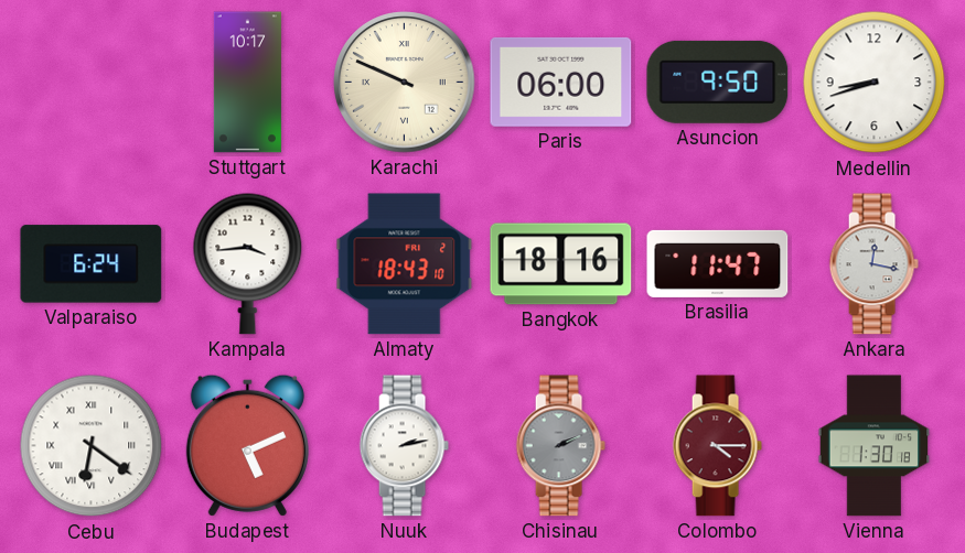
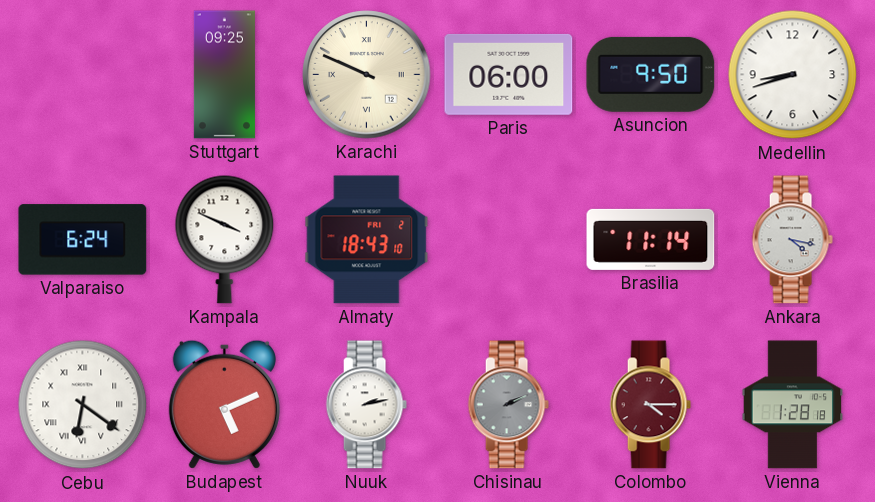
Stuttgart: 10:17 -> 09:25 (224, 75)
Kampala: 3:44 -> 3:49 (225, 239)
Bangkok: 18:16 -> none (561, 264)
Brasilia: 11:47 -> 11:14 (651, 239)
Ankara: 12:17 -> 4:17 (792, 240)
Vienna: 1:30 -> 1:28 (793, 405)
